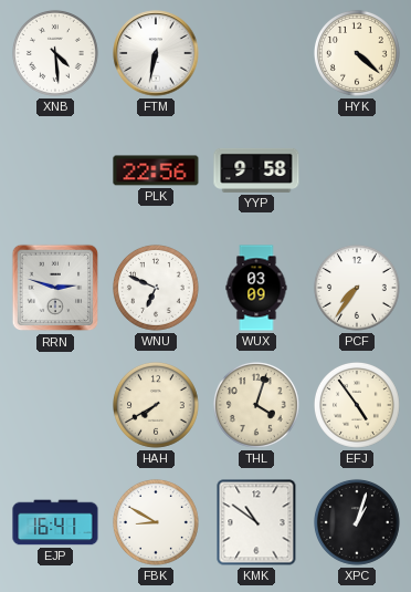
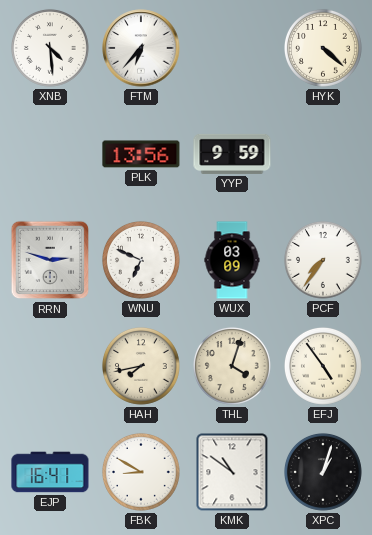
FTM: 6:32 -> 6:37 (141, 48)
PLK: 22:56 -> 13:56 (141, 154)
YYP: 9:58 -> 9:59 (232, 154)
HAH: 7:40 -> 7:43 (142, 366)
